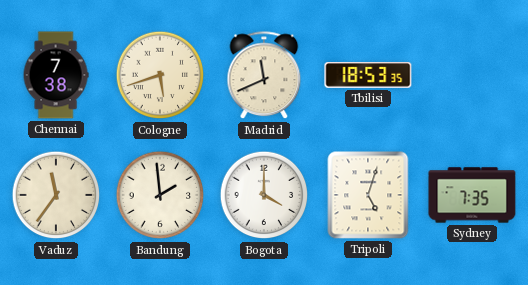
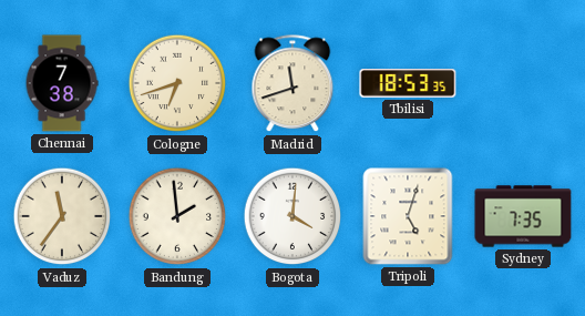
Cologne: 5:42 -> 6:42 (177, 83)
Madrid: 11:41 -> 11:42 (292, 84)
Bogota: 4:00 -> 4:01 (292, 216)
